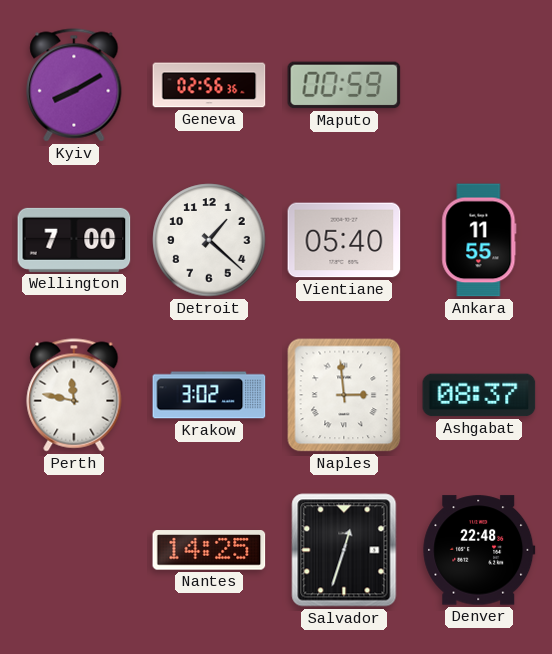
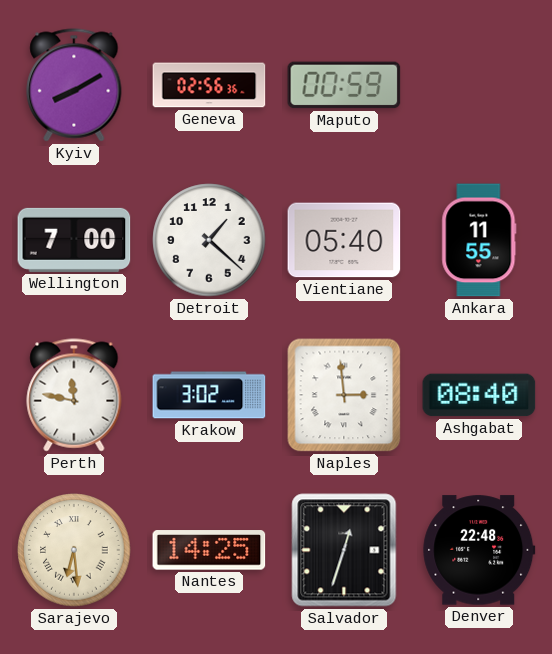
Ashgabat: 08:37 -> 08:40 (479, 395)
Sarajevo: none -> 6:29 (74, 550)
